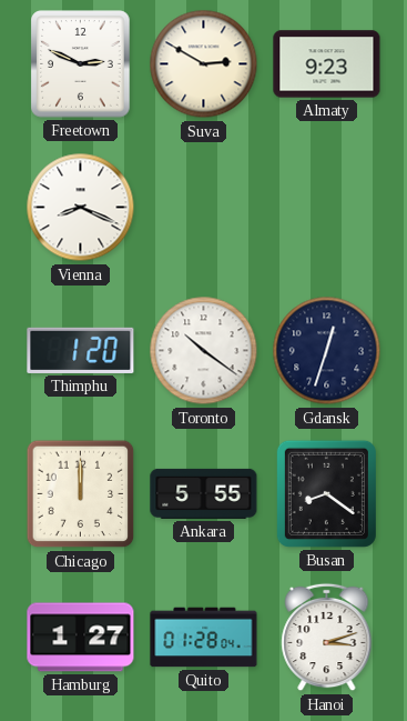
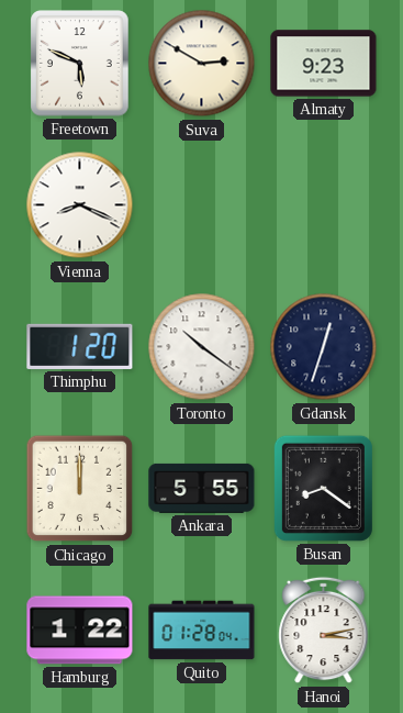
Freetown: 2:49 -> 5:49 (80, 64)
Hamburg: 1:27 -> 1:22 (80, 631)
Hanoi: 3:12 -> 3:13 (324, 631)
